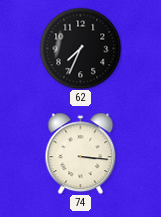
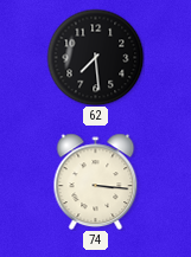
62: 7:34 -> 7:29 (95, 57)
